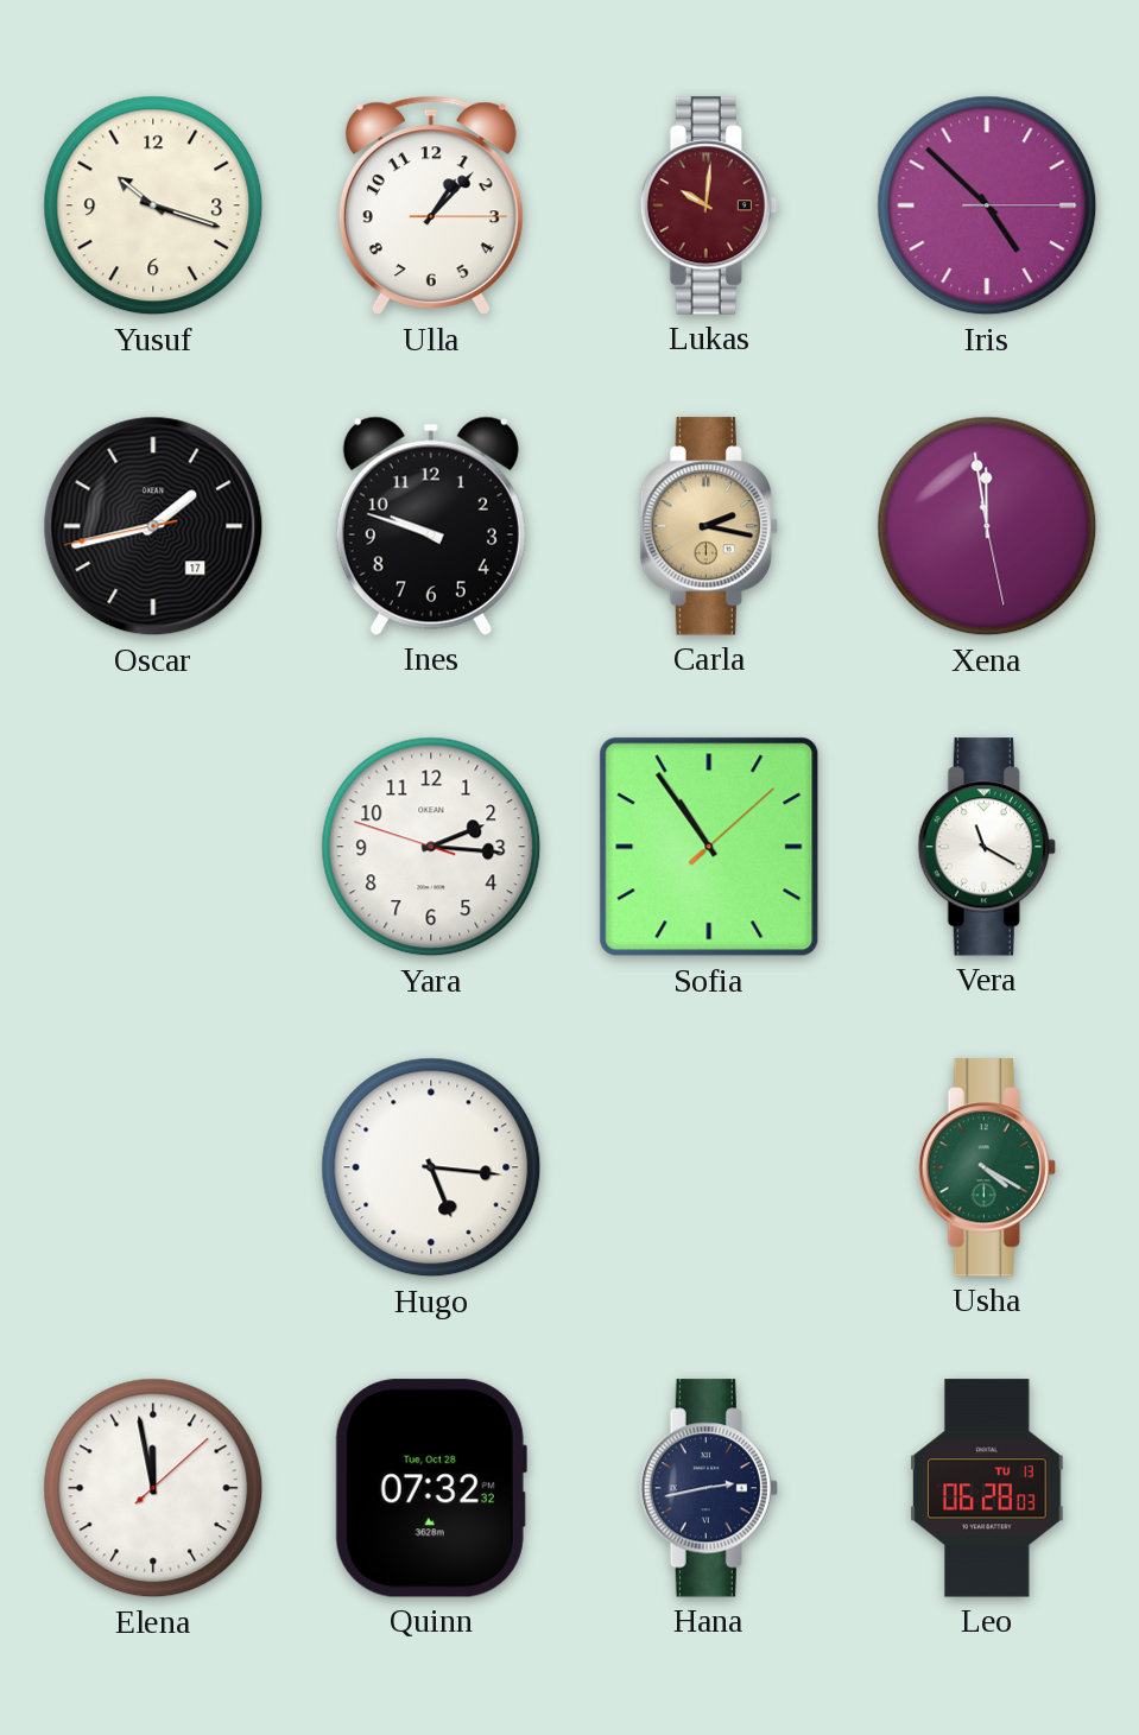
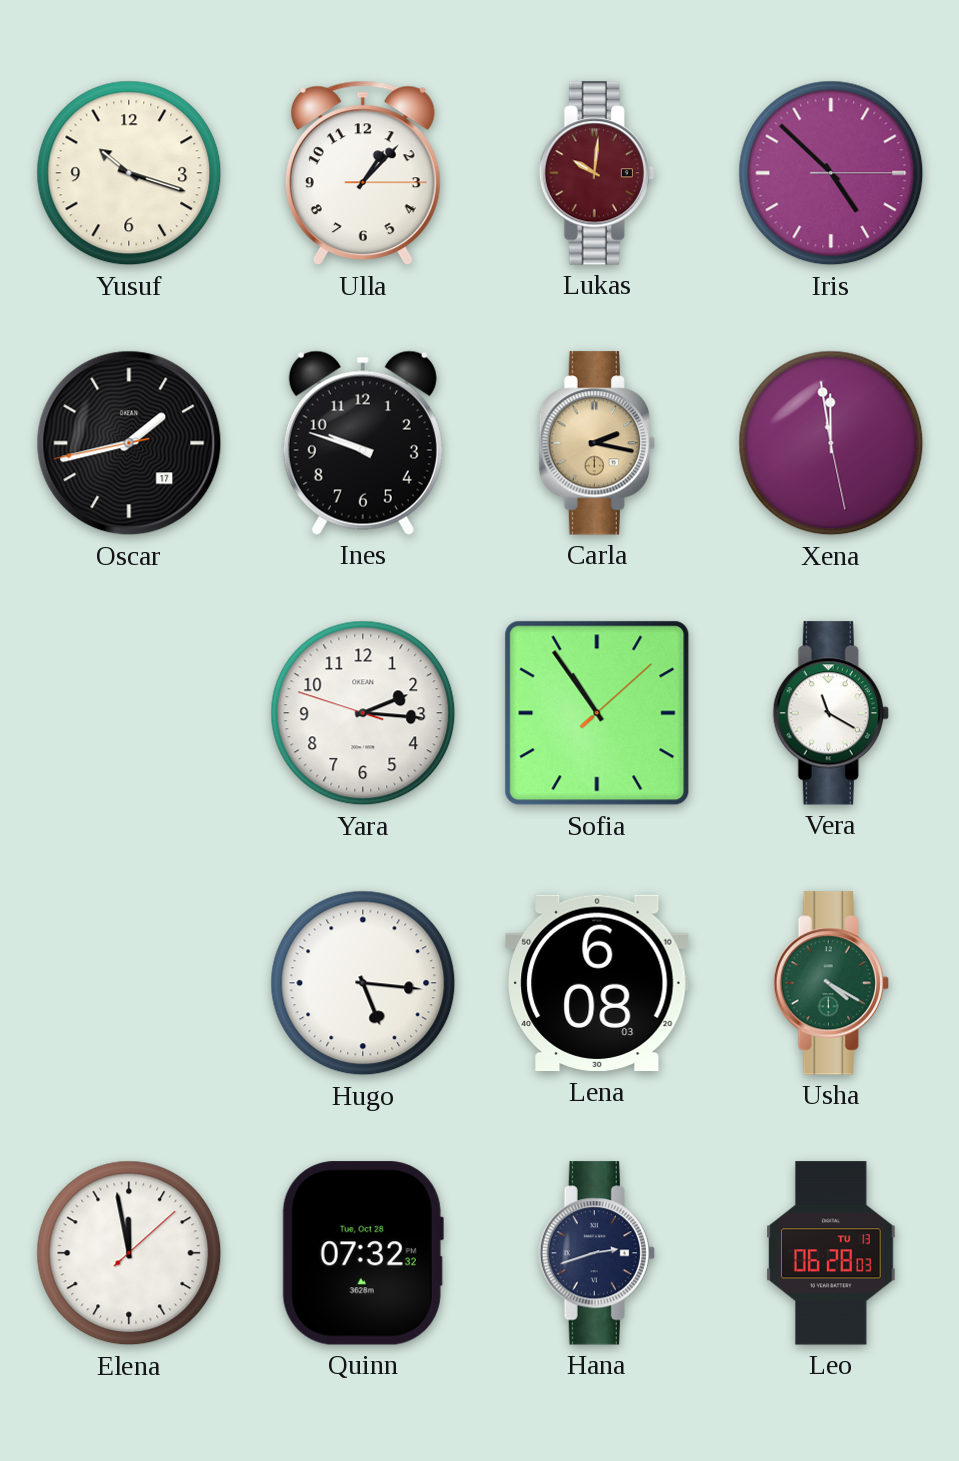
Lena: none -> 6:08 (597, 983)
Hana: 2:43 -> 2:42 (597, 1253)
